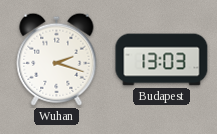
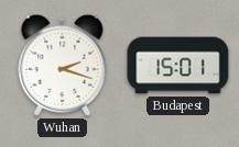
Budapest: 13:03 -> 15:01 (178, 66)
